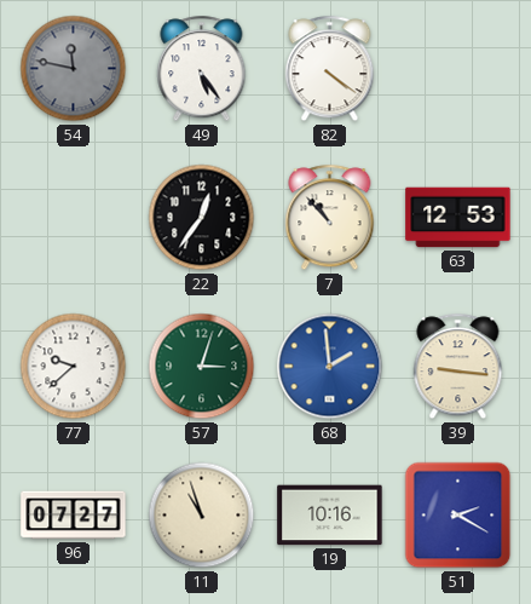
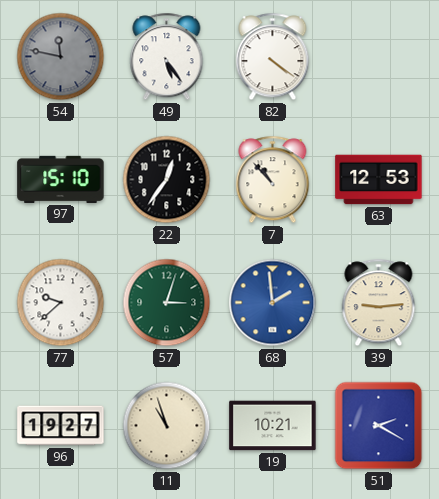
97: none -> 15:10 (61, 179)
39: 9:16 -> 9:14 (379, 303)
96: 07:27 -> 19:27 (61, 426)
19: 10:16 -> 10:21 (273, 426)
